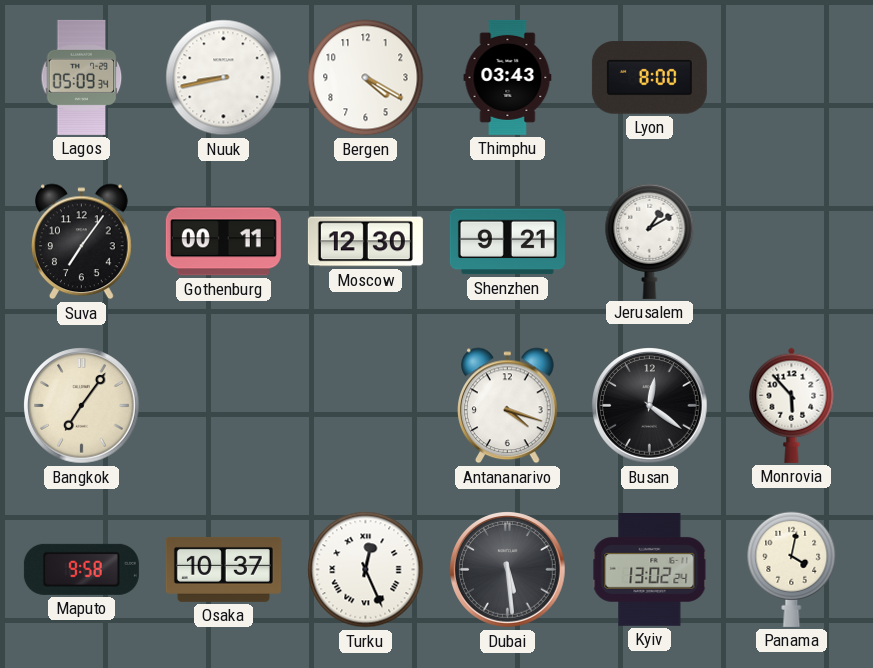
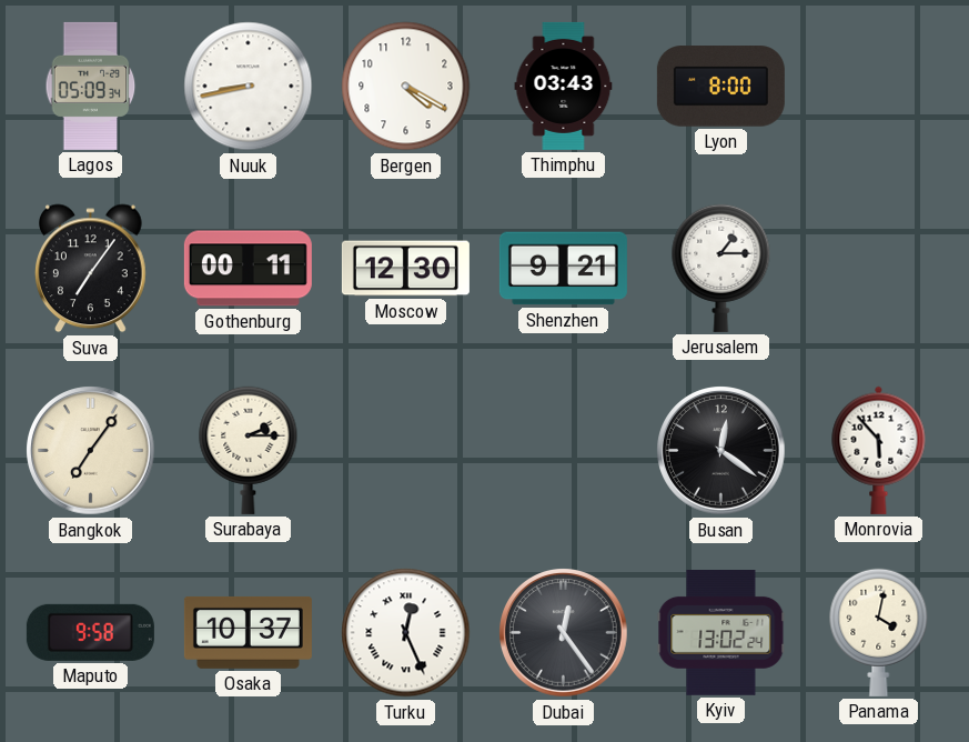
Jerusalem: 1:10 -> 1:15 (721, 268)
Surabaya: none -> 2:15 (249, 450)
Antananarivo: 4:18 -> none (508, 406)
Dubai: 5:29 -> 12:24 (564, 633)
